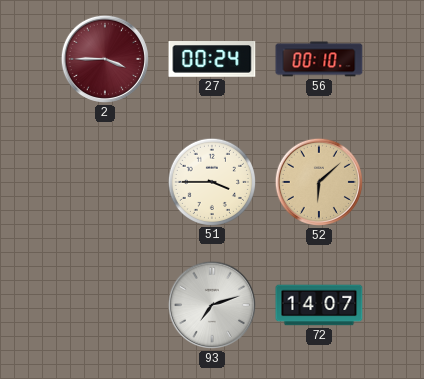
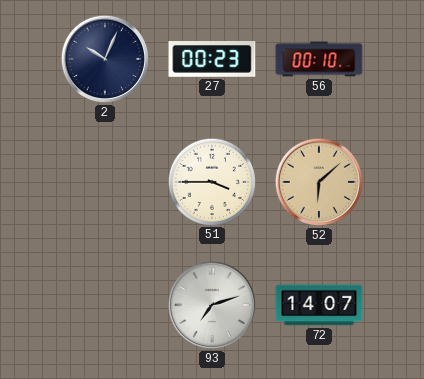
2: 3:45 -> 10:04 (105, 59)
2 dial: burgundy -> navy (105, 59)
27: 00:24 -> 00:23 (212, 60)
